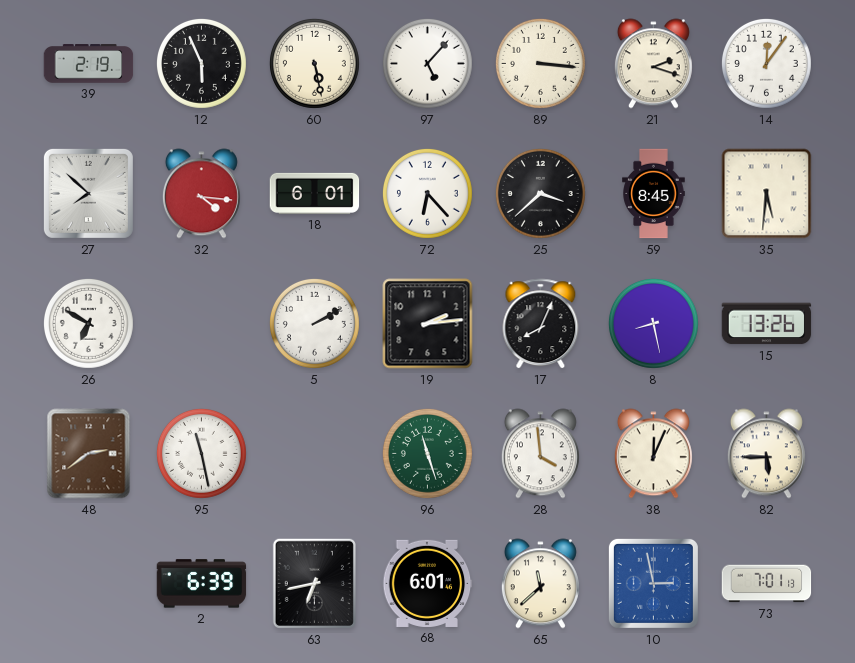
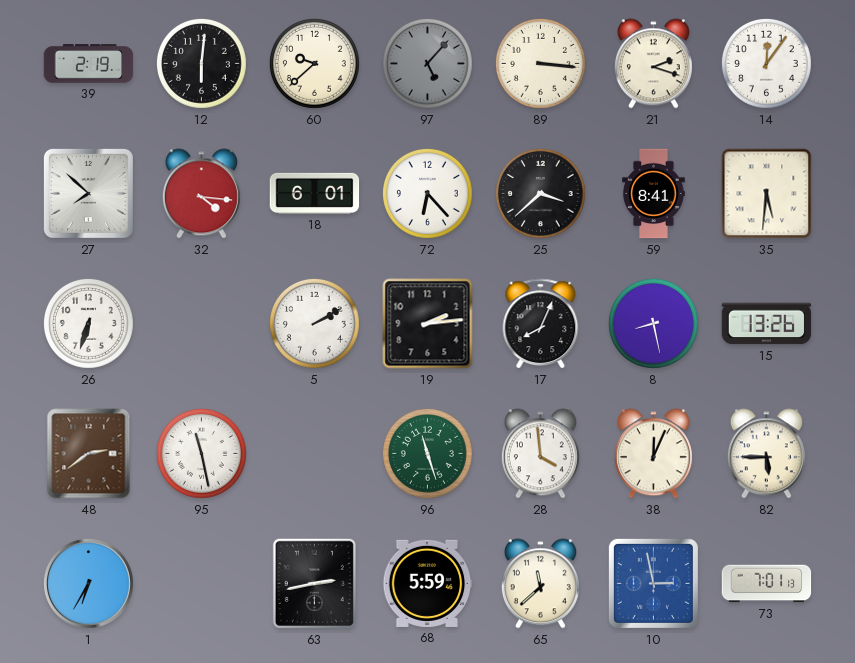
12: 5:56 -> 6:01 (201, 63)
60: 5:28 -> 9:38 (314, 63)
97 dial: white -> grey (427, 63)
59: 8:45 -> 8:41 (654, 194)
26: 6:50 -> 6:33 (88, 323)
1: none -> 6:35 (88, 583)
2: 6:39 -> none (202, 584)
63: 6:43 -> 2:43 (314, 583)
68: 6:01 -> 5:59 (427, 583)
